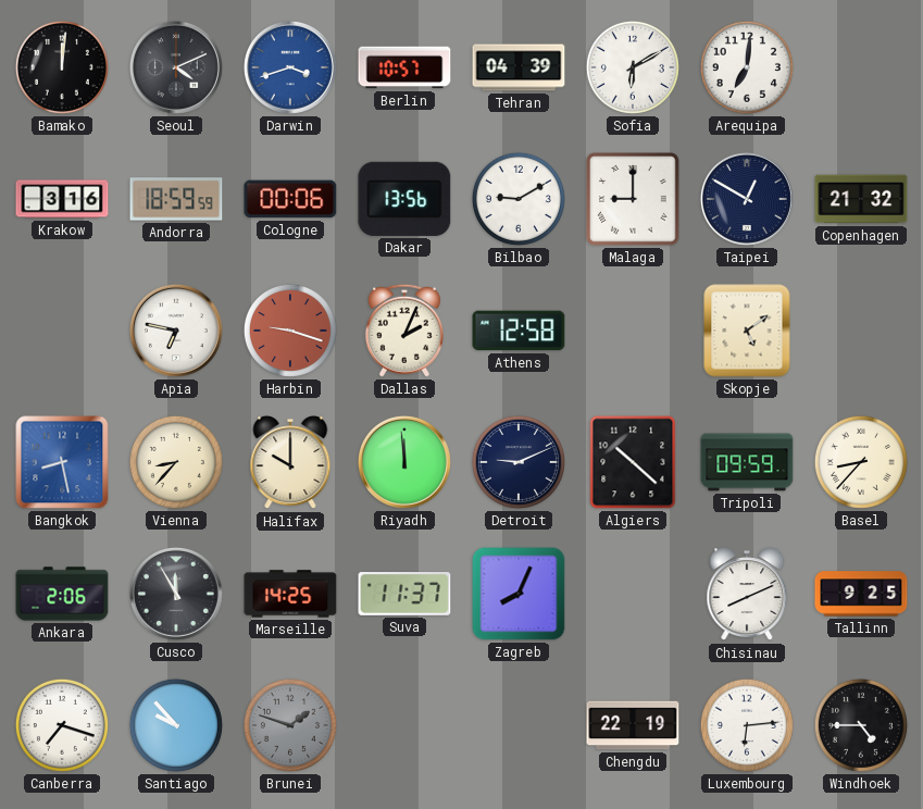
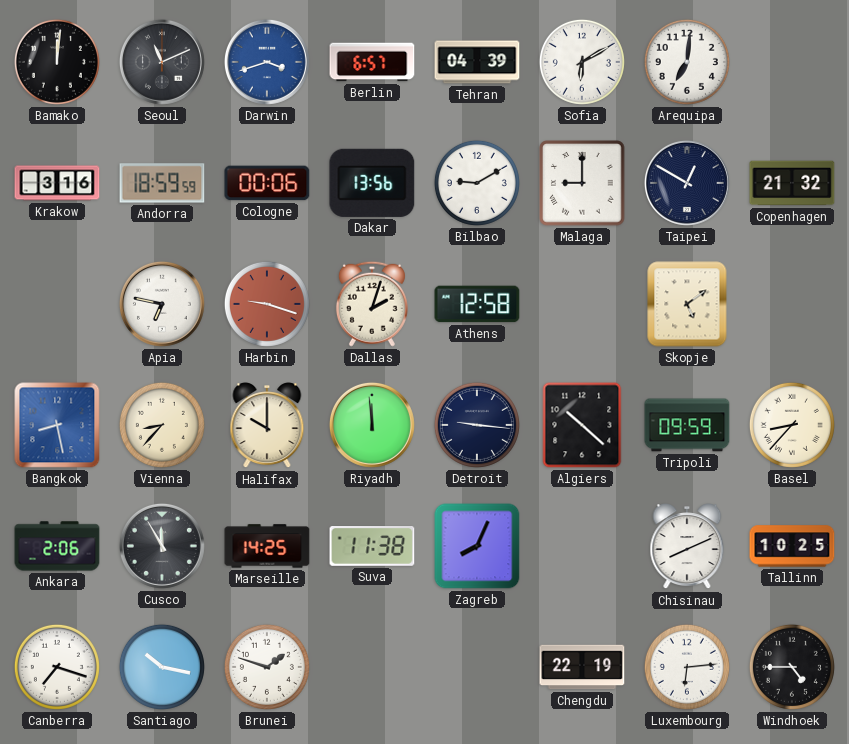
Seoul: 4:11 -> 11:11 (162, 62)
Berlin: 10:57 -> 6:57 (372, 62)
Dallas: 2:04 -> 2:03 (372, 304)
Detroit: 9:11 -> 9:16 (477, 425)
Suva: 11:37 -> 11:38 (372, 547)
Tallinn: 9:25 -> 10:25 (792, 546)
Santiago: 9:53 -> 10:17 (162, 667)
Brunei dial: grey -> white (267, 667)
